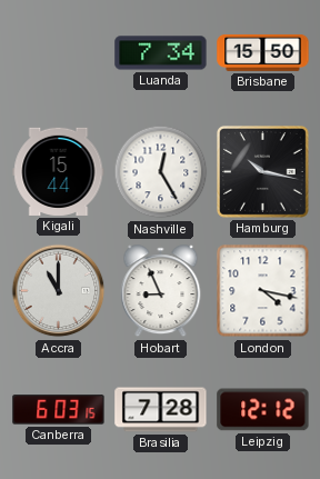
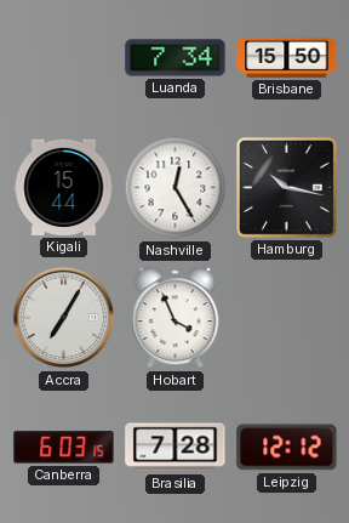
Accra: 11:00 -> 7:05 (64, 318)
Hobart: 8:56 -> 3:56 (176, 318)
London: 4:17 -> none (263, 291)
